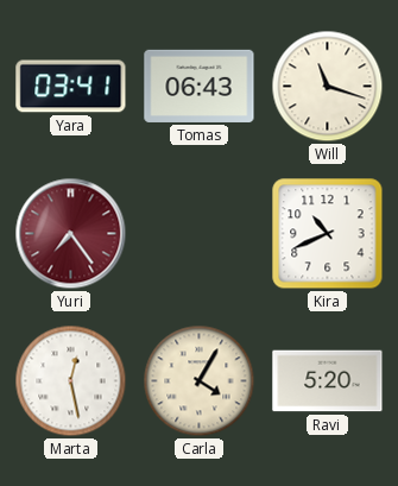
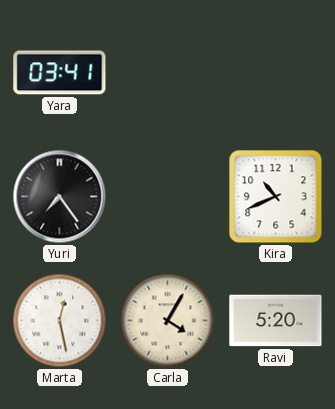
Tomas: 06:43 -> none (200, 86)
Will: 11:18 -> none (328, 87)
Yuri dial: burgundy -> black (60, 197)
